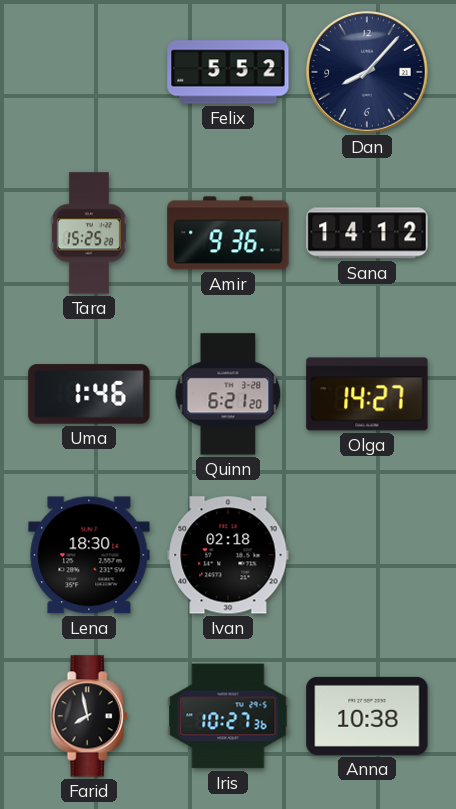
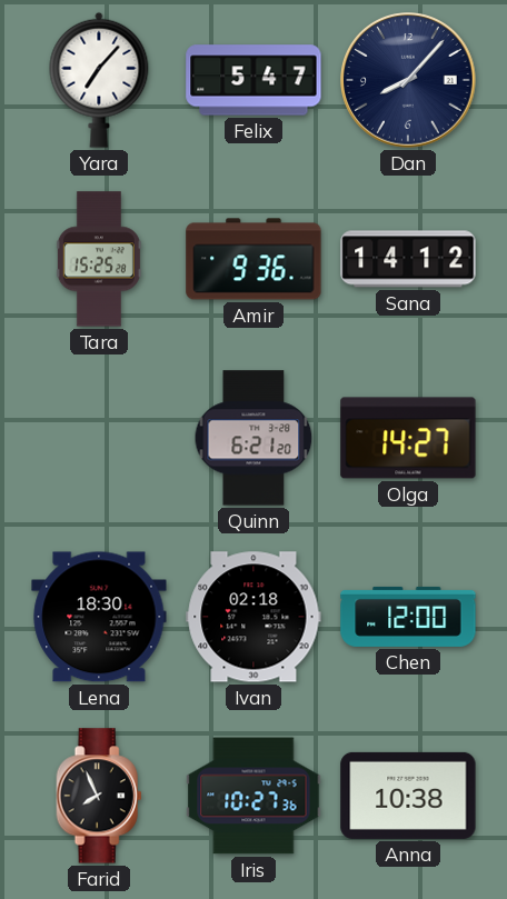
Yara: none -> 7:07 (99, 80)
Felix: 5:52 -> 5:47 (254, 80)
Uma: 1:46 -> none (89, 394)
Chen: none -> 12:00 (408, 617)
Farid: 7:58 -> 7:56 (99, 796)
